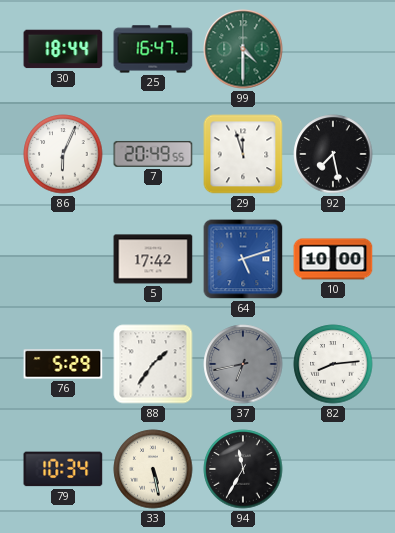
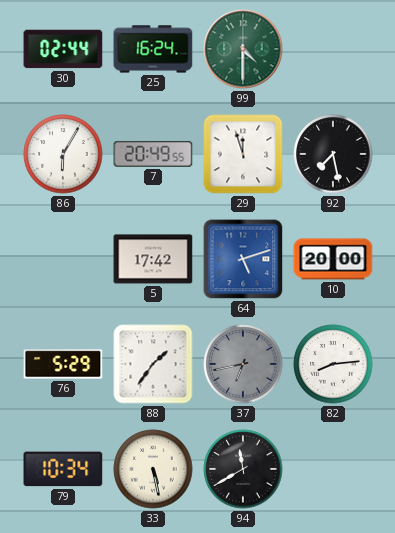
30: 18:44 -> 02:44 (63, 49)
25: 16:47 -> 16:24 (153, 49)
86: 6:04 -> 6:05 (63, 154)
10: 10:00 -> 20:00 (333, 259)
94: 11:35 -> 11:40 (243, 469)
